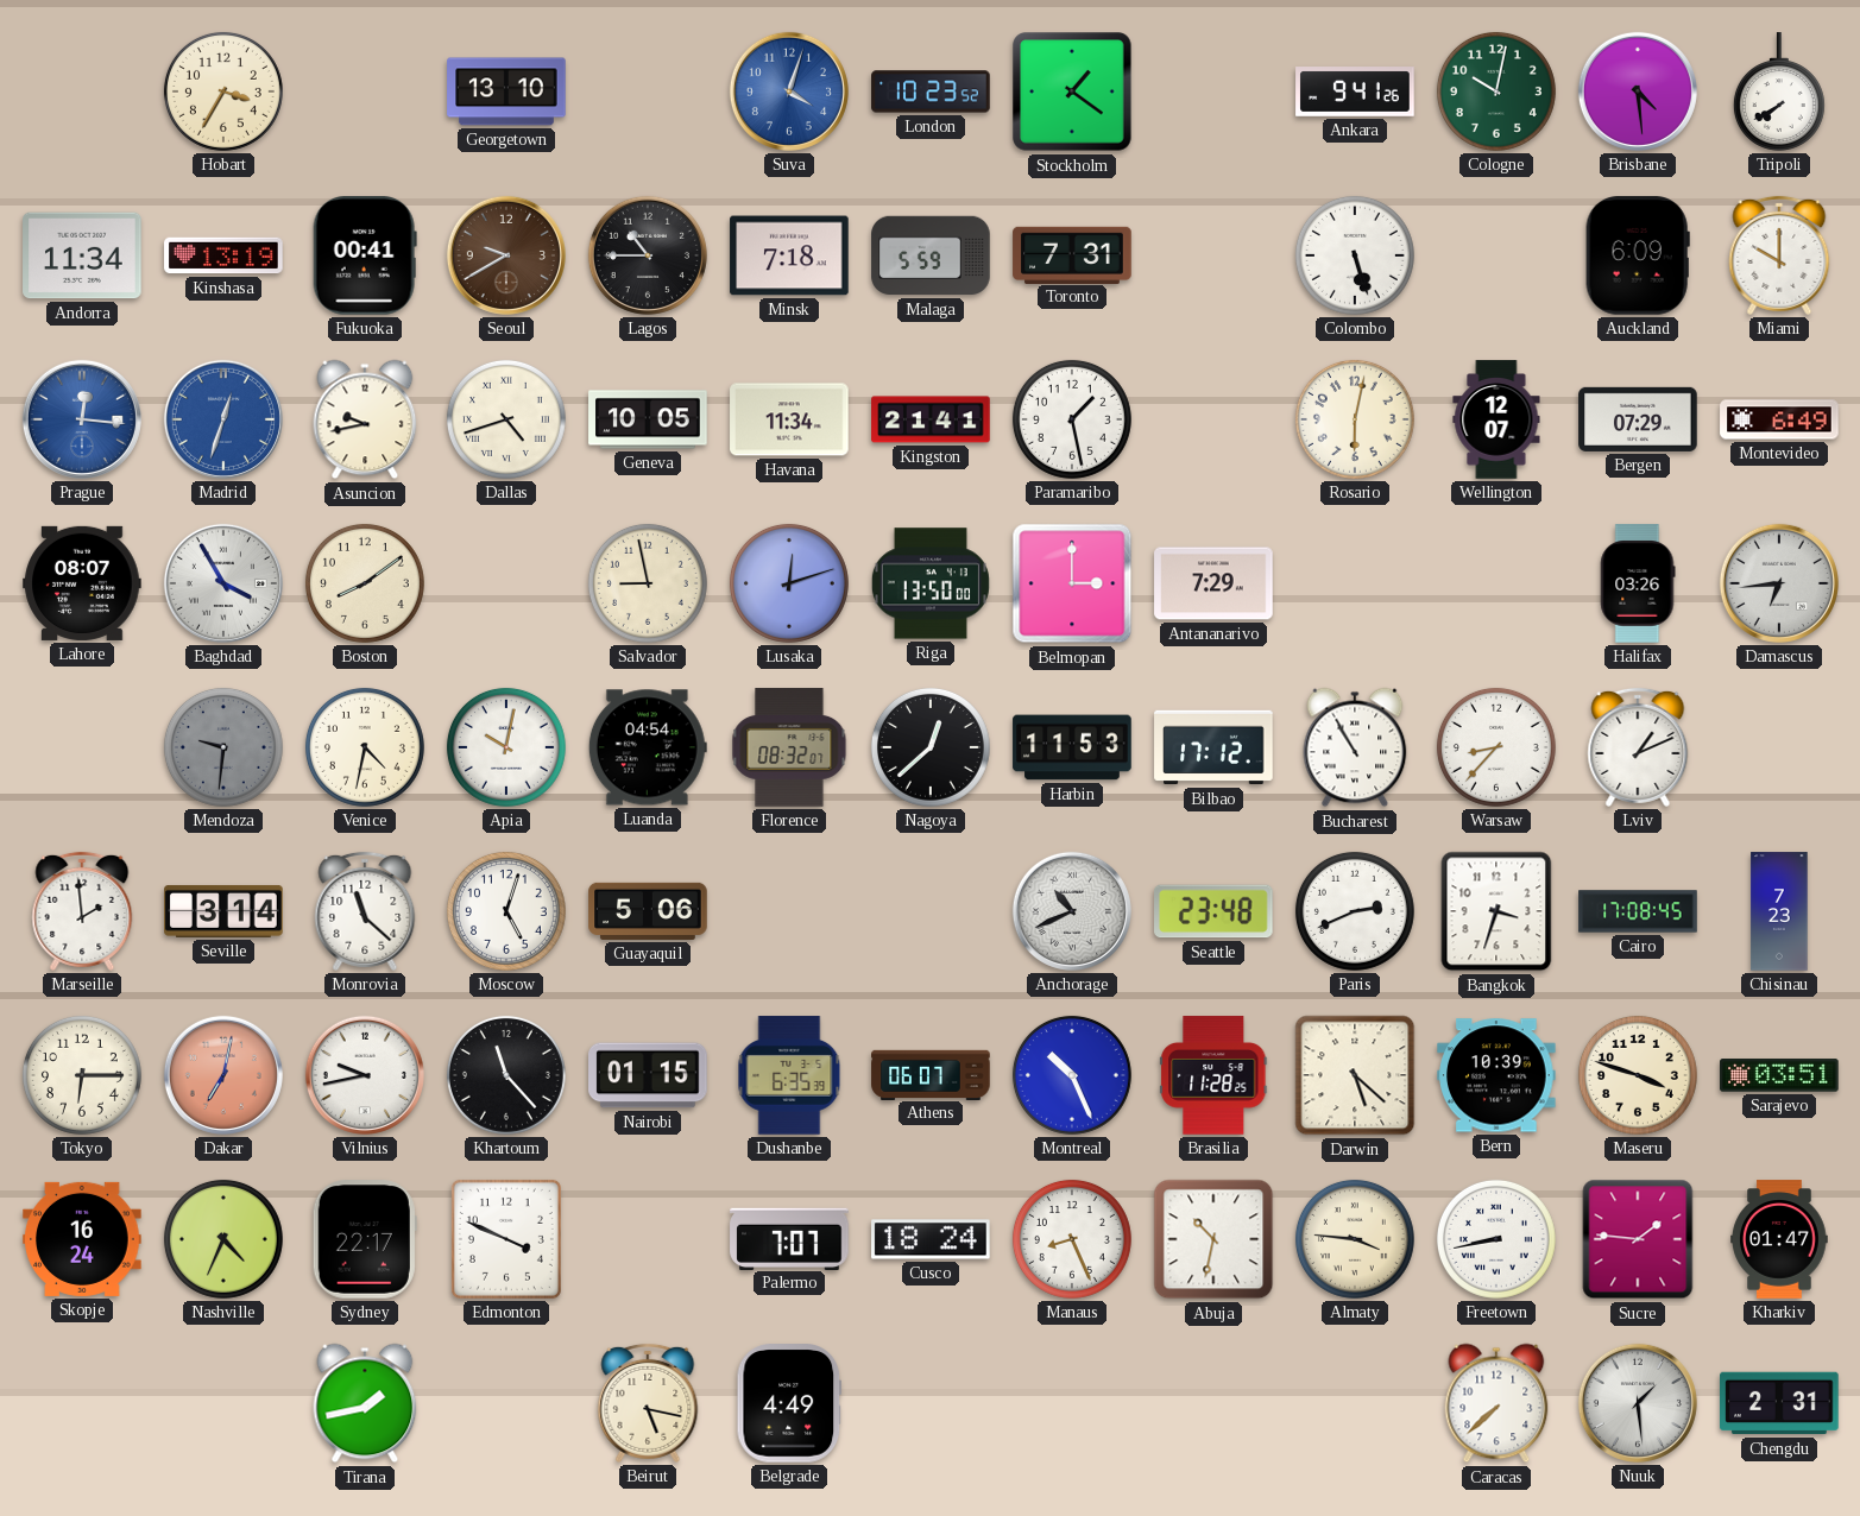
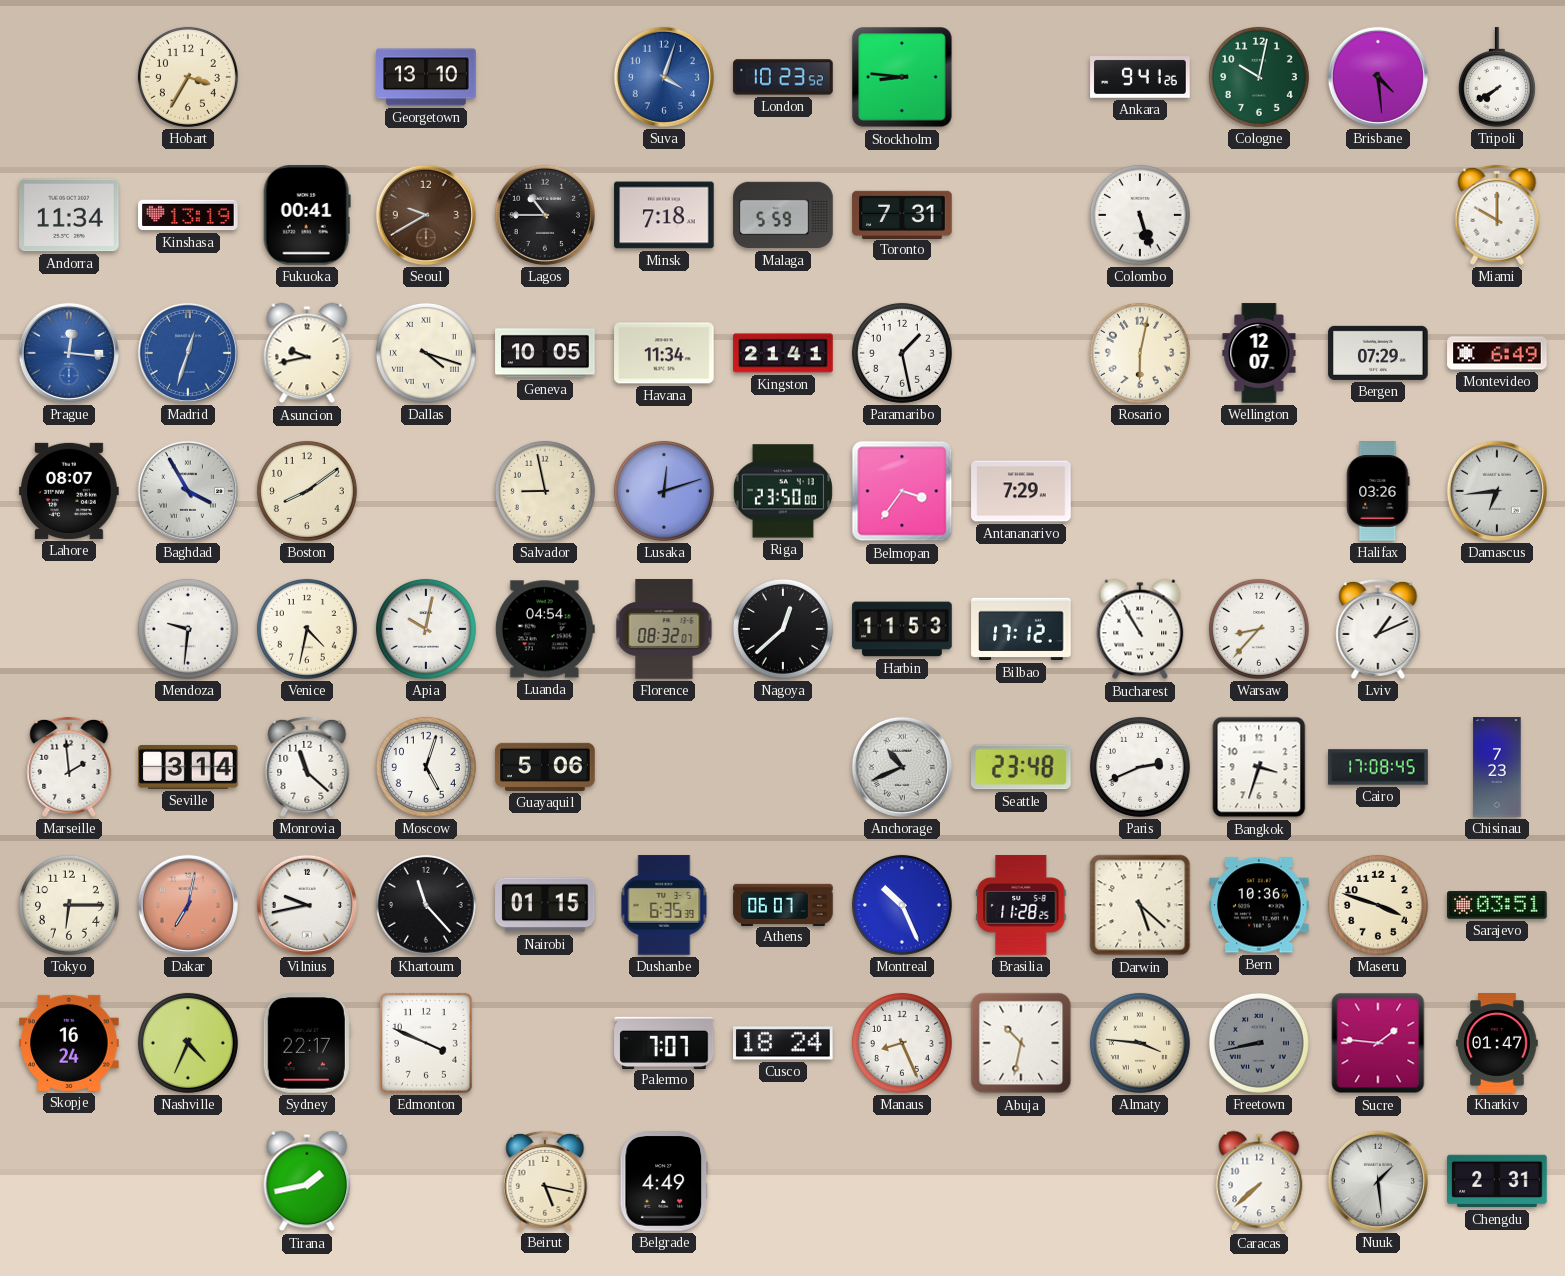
Stockholm: 1:21 -> 8:46 (902, 77)
Auckland: 6:09 -> none (1638, 255)
Dallas: 4:42 -> 4:18 (426, 353)
Riga: 13:50 -> 23:50 (783, 491)
Belmopan: 3:00 -> 3:36 (902, 491)
Mendoza dial: grey -> white (188, 629)
Bern: 10:39 -> 10:36 (1259, 905)
Freetown dial: white -> grey (1259, 1043)
